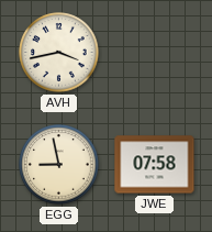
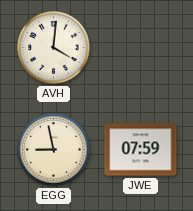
AVH: 3:43 -> 4:01 (54, 48)
JWE: 07:58 -> 07:59 (141, 150)
